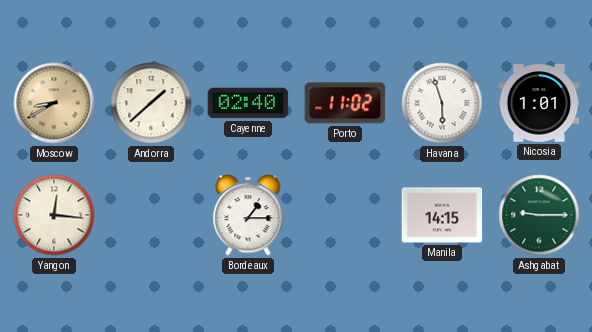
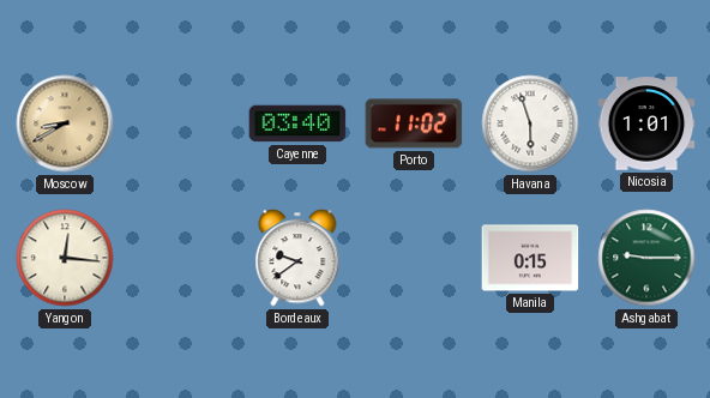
Andorra: 1:38 -> none (151, 103)
Cayenne: 02:40 -> 03:40 (297, 123)
Bordeaux: 1:15 -> 9:39 (297, 258)
Manila: 14:15 -> 0:15 (530, 258)
